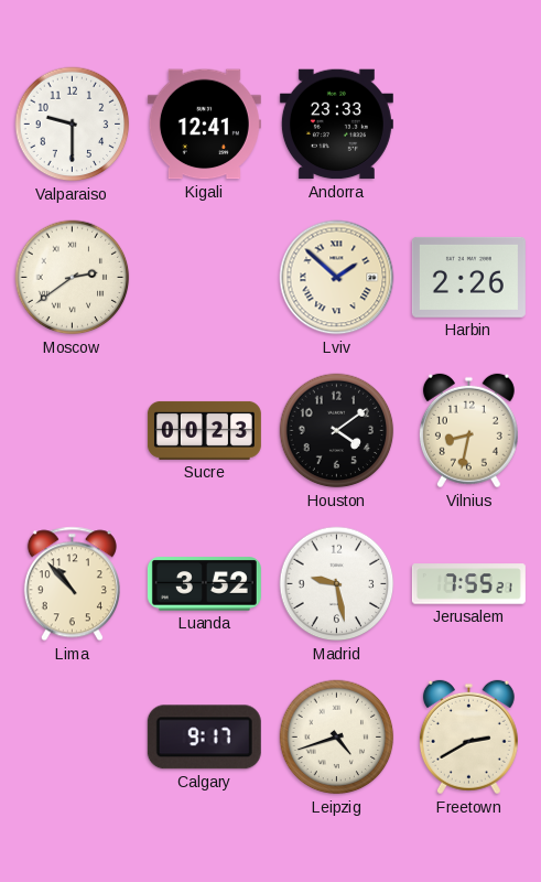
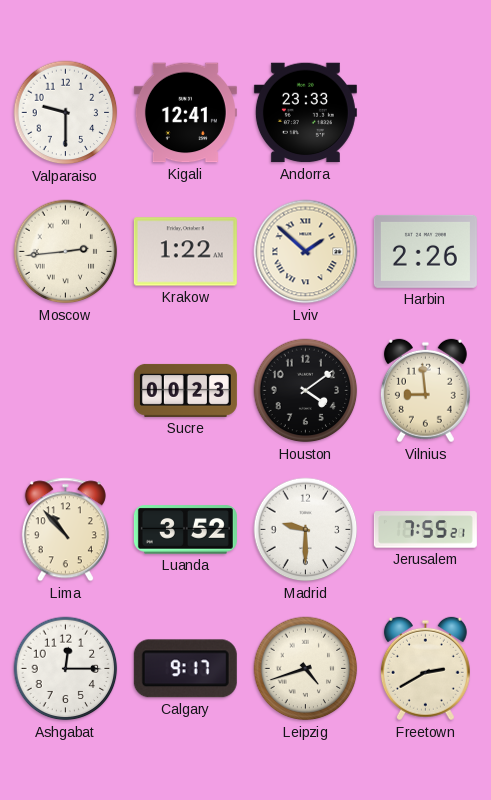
Moscow: 2:39 -> 2:44 (66, 252)
Krakow: none -> 1:22 (185, 252)
Vilnius: 8:32 -> 8:59 (425, 391)
Madrid: 9:28 -> 9:30 (306, 530)
Ashgabat: none -> 12:15 (66, 669)
